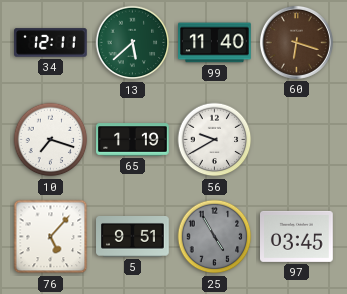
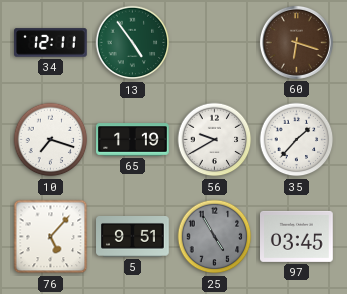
13: 5:38 -> 4:54 (133, 43)
99: 11:40 -> none (215, 43)
35: none -> 1:37 (297, 140)
